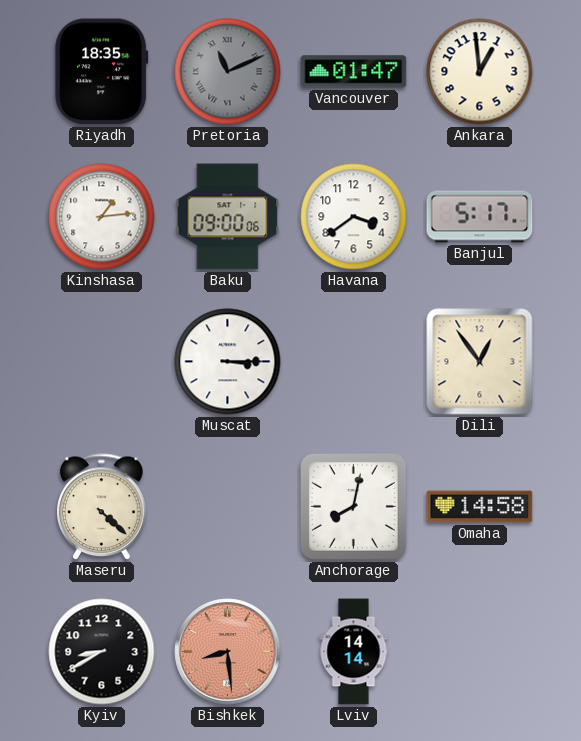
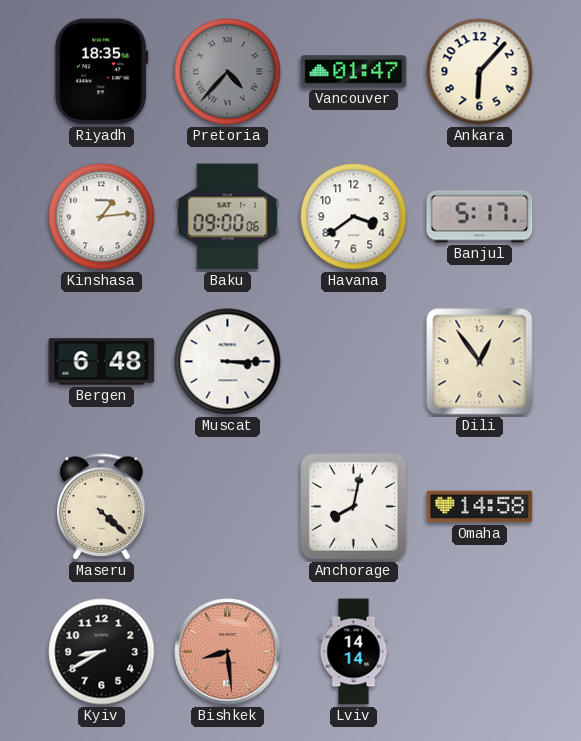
Pretoria: 11:11 -> 4:37 (228, 72)
Ankara: 12:59 -> 6:07 (480, 72)
Bergen: none -> 6:48 (102, 362)
